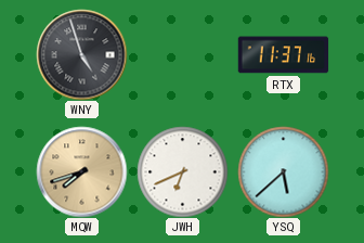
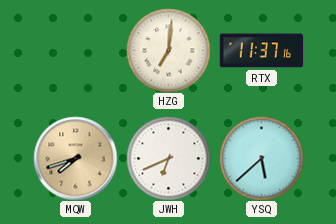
WNY: 4:57 -> none (81, 54)
HZG: none -> 7:01 (168, 50)
